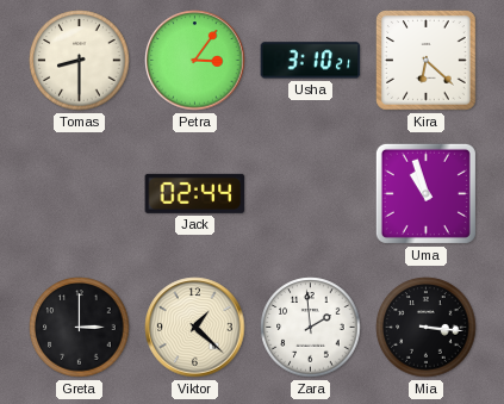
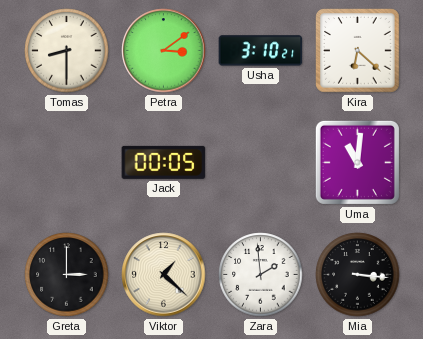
Petra: 3:06 -> 3:09 (164, 51)
Jack: 02:44 -> 00:05 (164, 162)
Uma: 10:57 -> 11:01 (357, 162)
